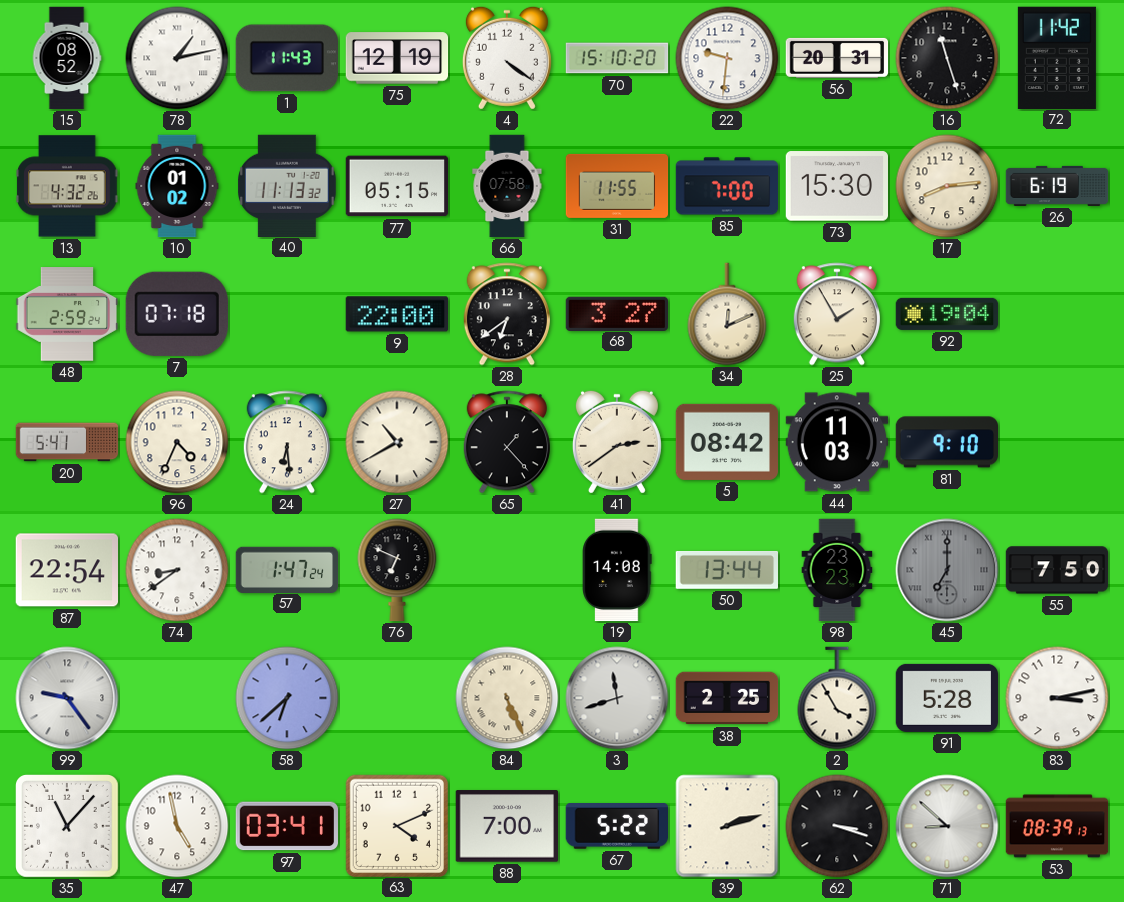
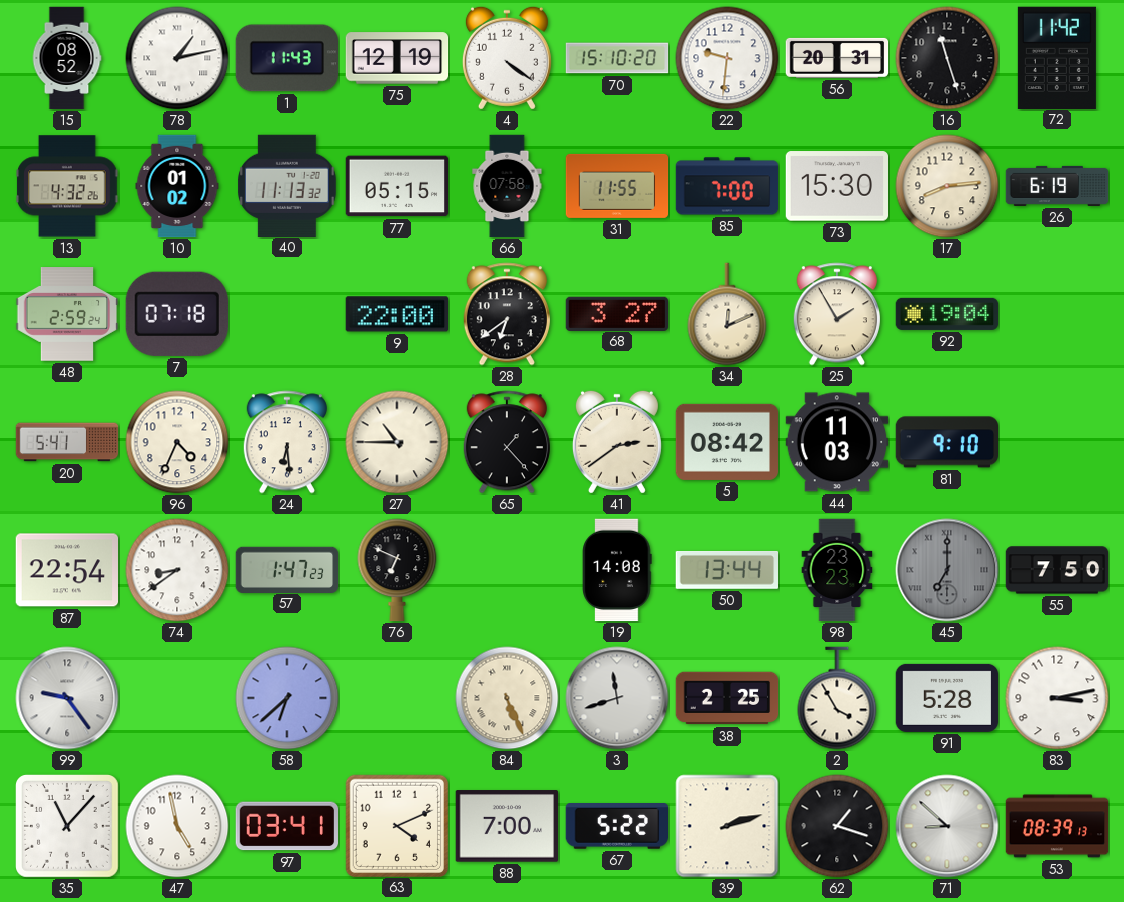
27: 10:40 -> 10:45 (397, 442)
57: 1:47:24 -> 1:47:23 (287, 569)
62: 3:18 -> 1:18 (837, 826)
